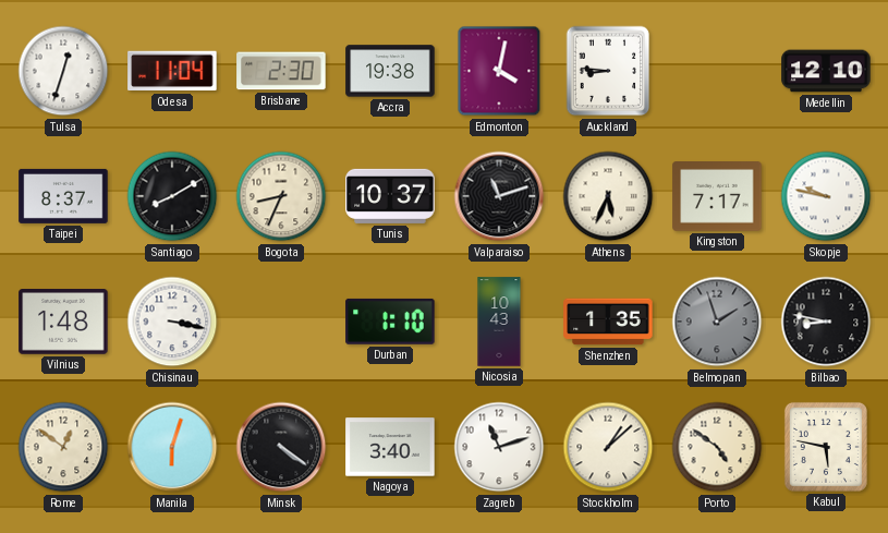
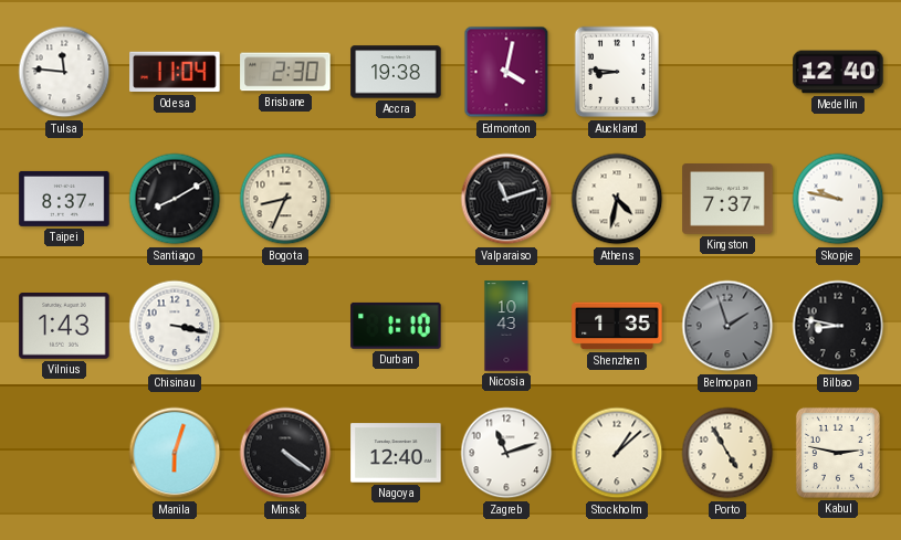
Tulsa: 12:33 -> 11:46 (64, 72)
Medellin: 12:10 -> 12:40 (838, 72)
Tunis: 10:37 -> none (390, 196)
Athens: 5:34 -> 4:32 (617, 199)
Kingston: 7:17 -> 7:37 (727, 200)
Vilnius: 1:48 -> 1:43 (64, 327)
Rome: 12:51 -> none (63, 447)
Nagoya: 3:40 -> 12:40 (396, 453)
Porto: 4:51 -> 4:55 (727, 453)
Kabul: 5:47 -> 2:47 (838, 453)
